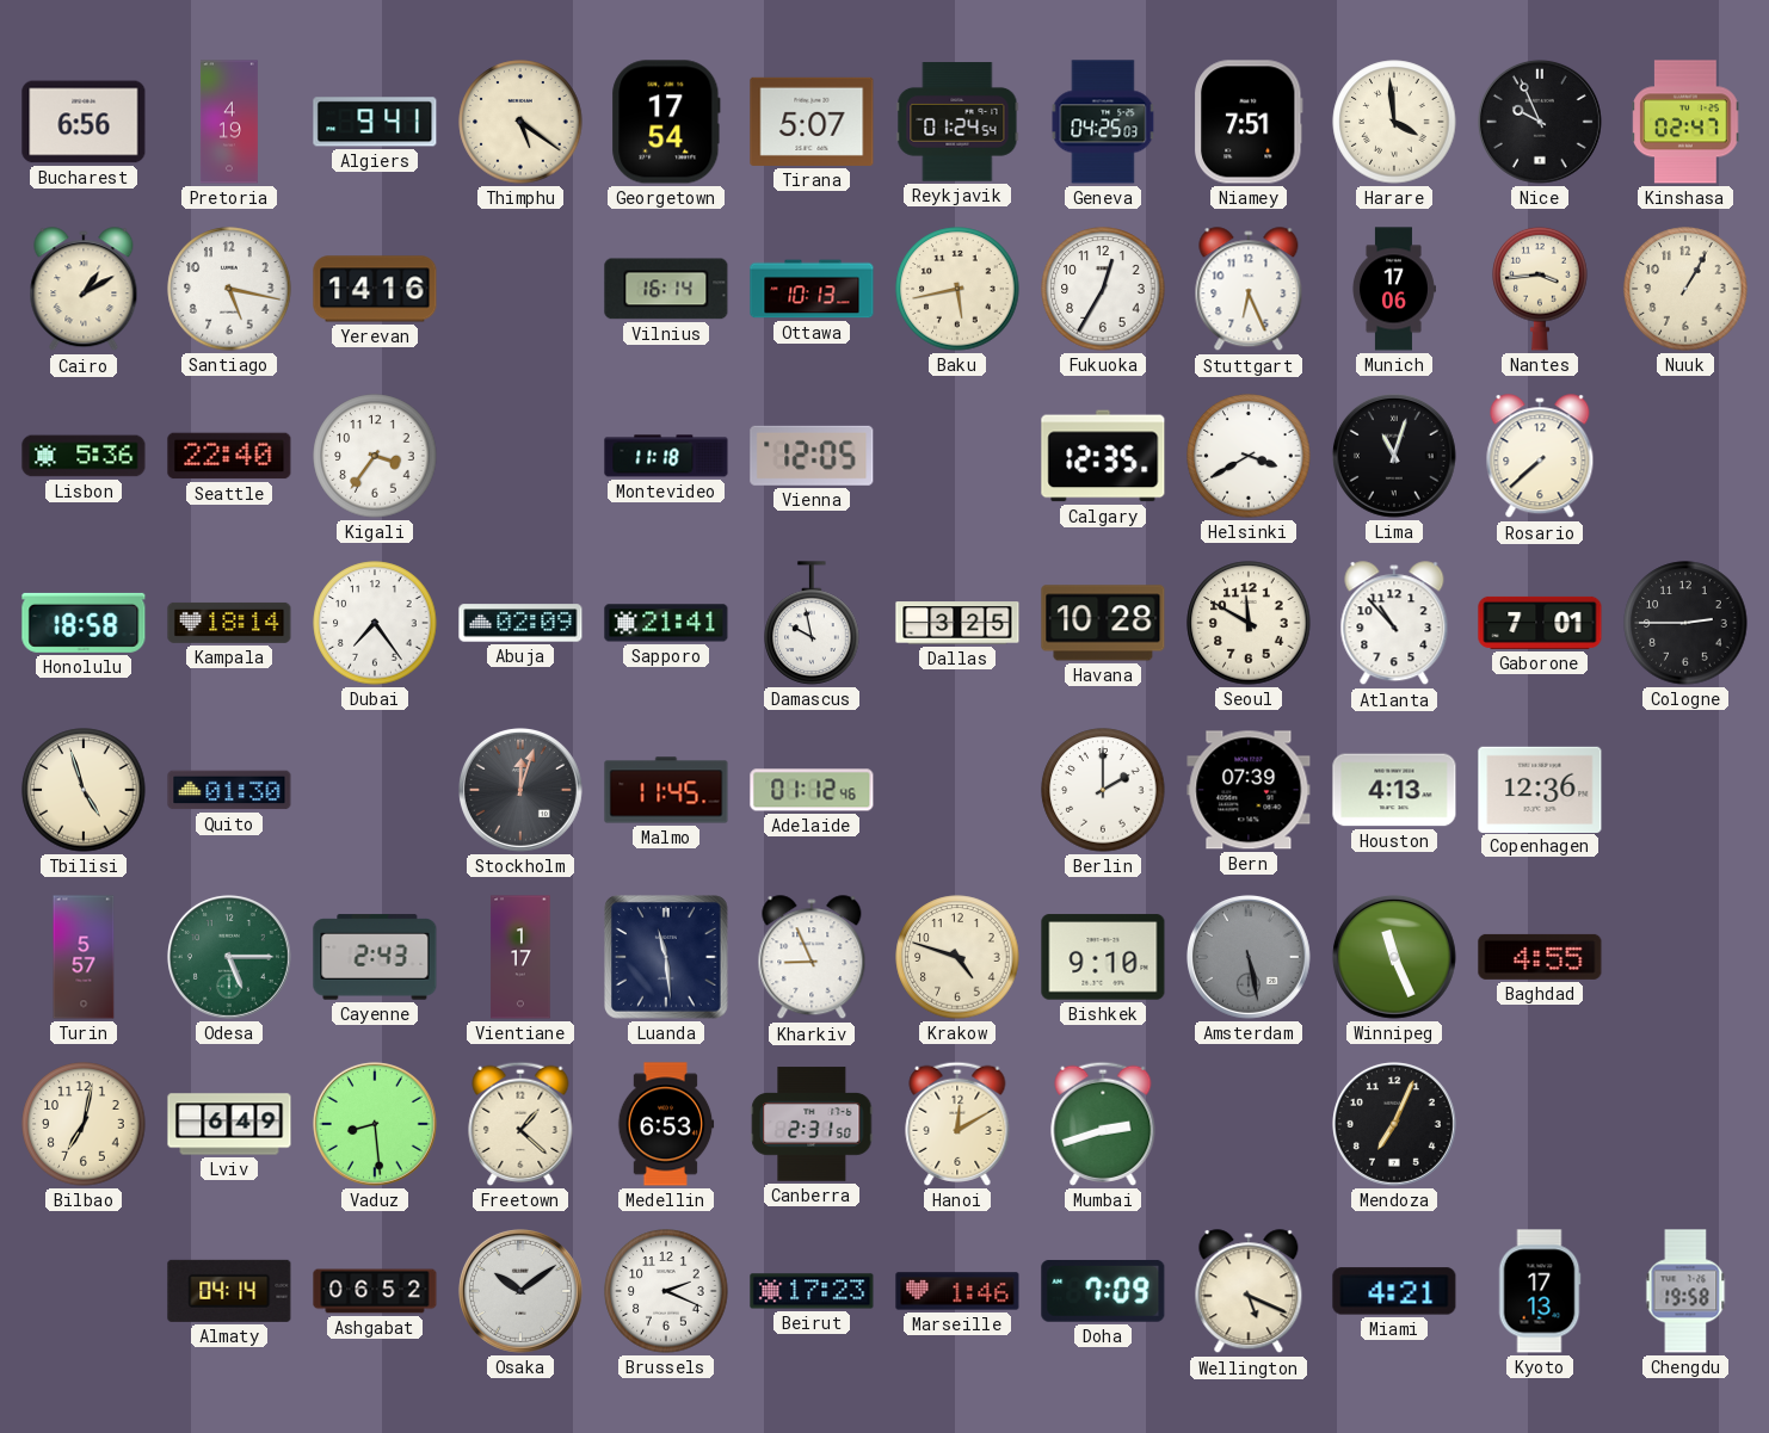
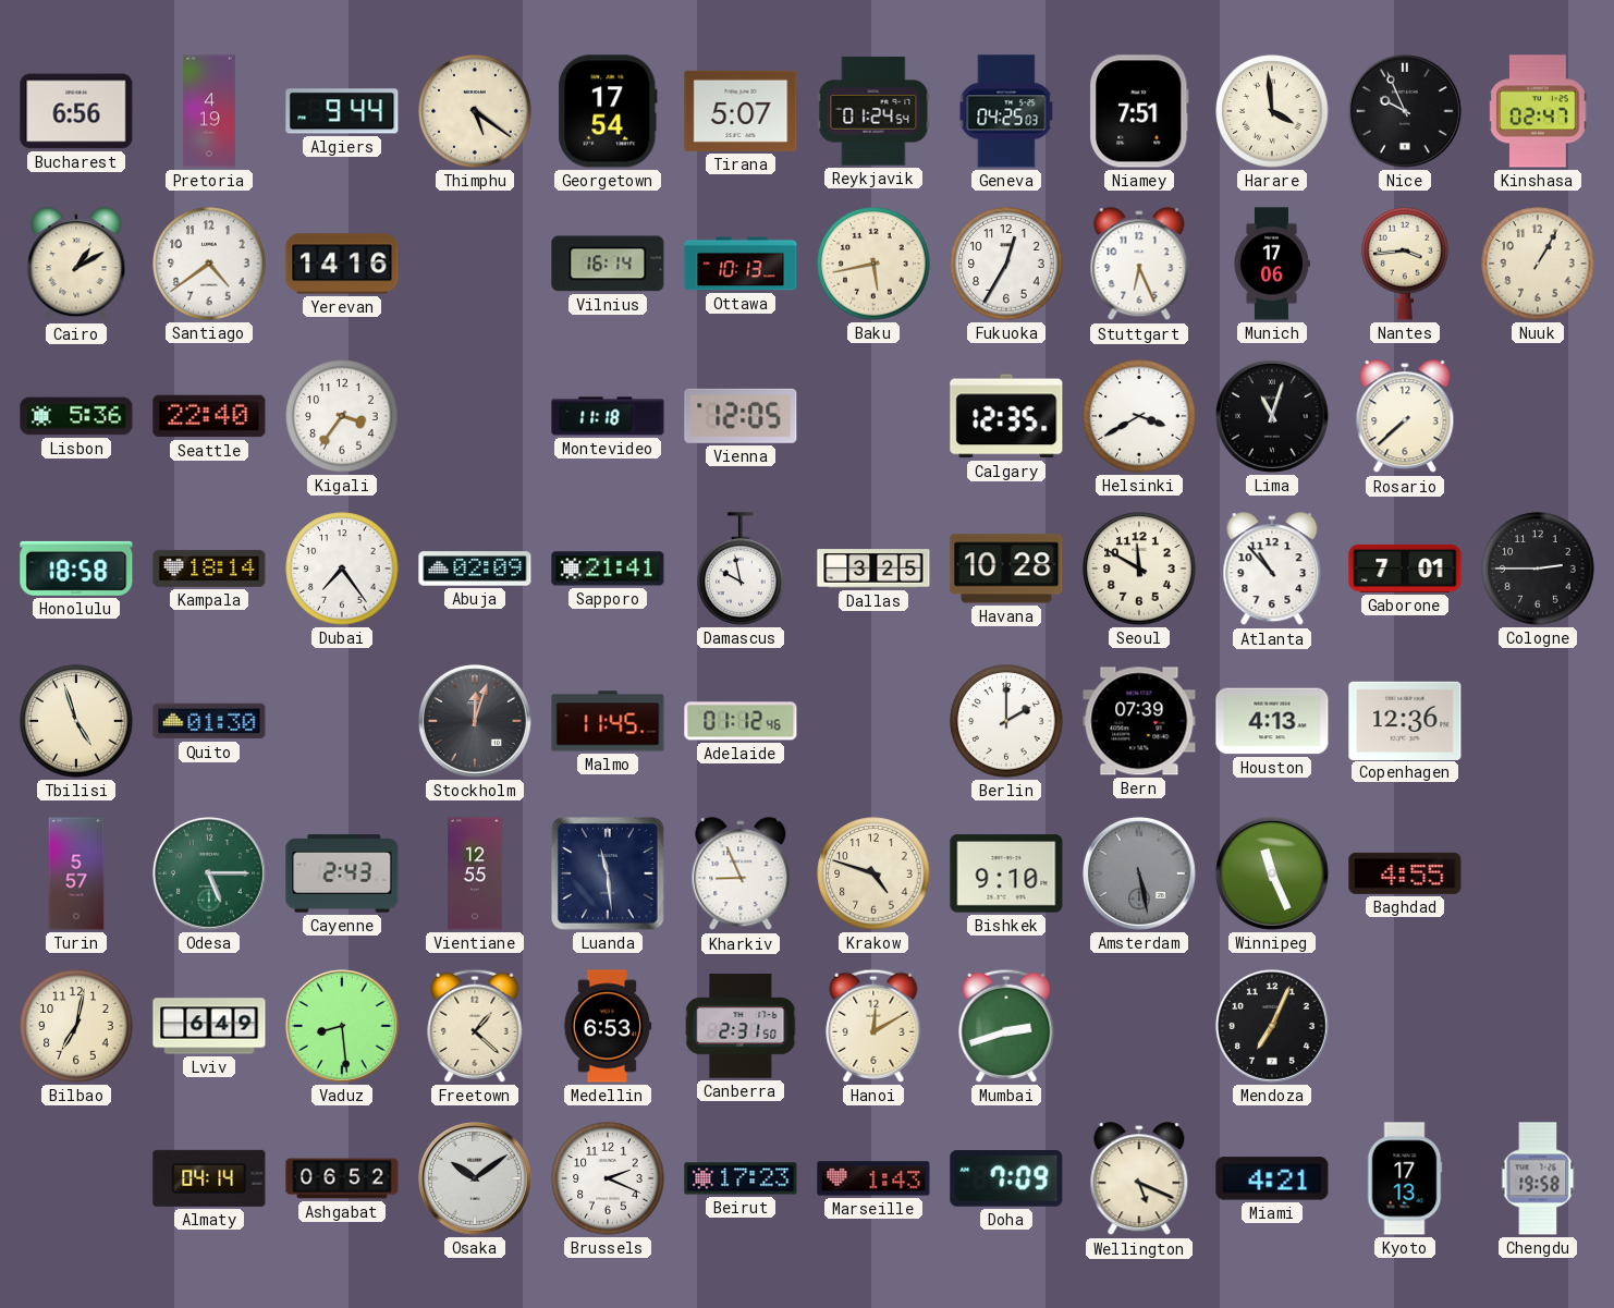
Algiers: 9:41 -> 9:44 (342, 111)
Santiago: 5:17 -> 4:39 (209, 264)
Vientiane: 1:17 -> 12:55 (475, 873)
Marseille: 1:46 -> 1:43 (873, 1178)
